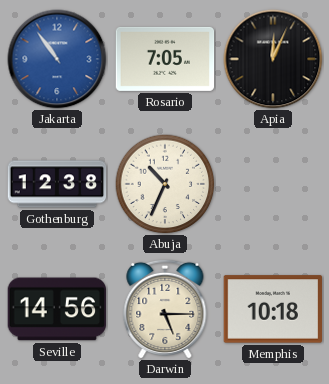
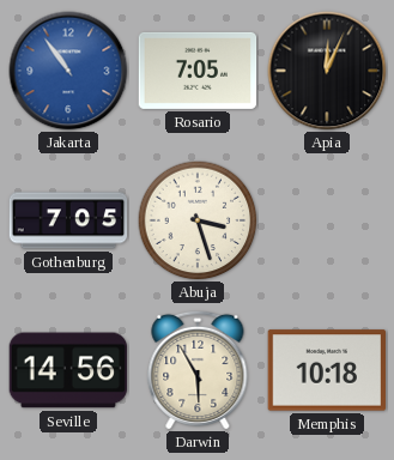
Gothenburg: 12:38 -> 7:05 (68, 220)
Abuja: 10:34 -> 3:27 (198, 220)
Darwin: 5:15 -> 5:55 (198, 369)
